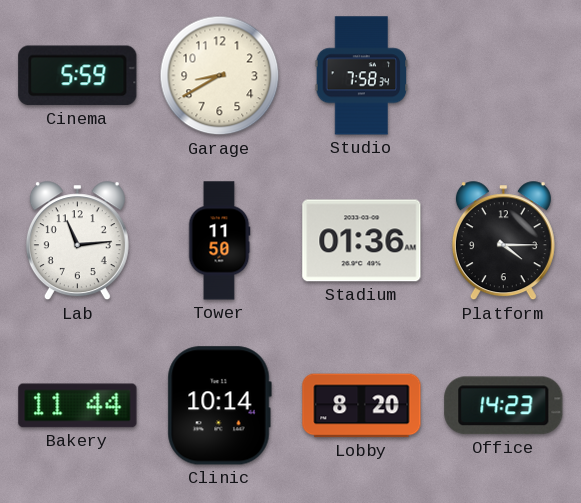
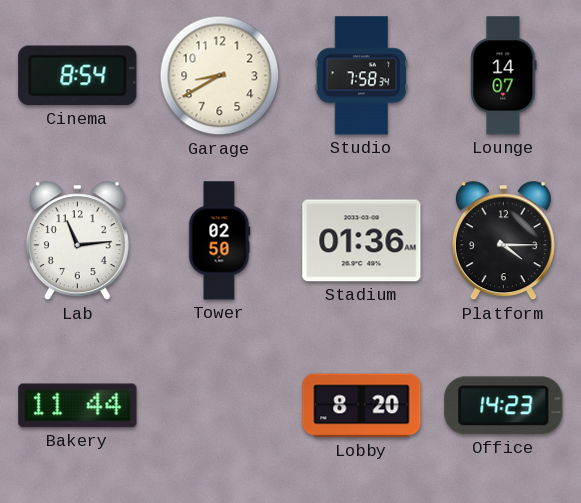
Cinema: 5:59 -> 8:54 (78, 76)
Lounge: none -> 14:07 (504, 76)
Tower: 11:50 -> 02:50 (219, 241)
Clinic: 10:14 -> none (219, 406)
